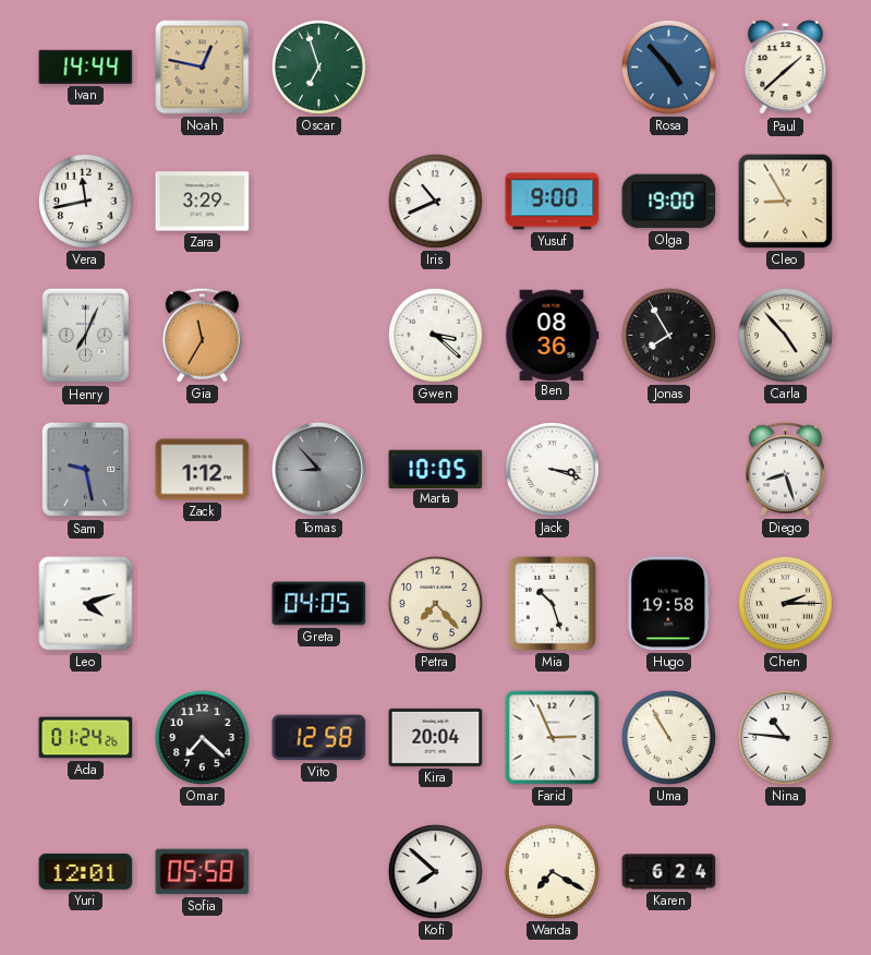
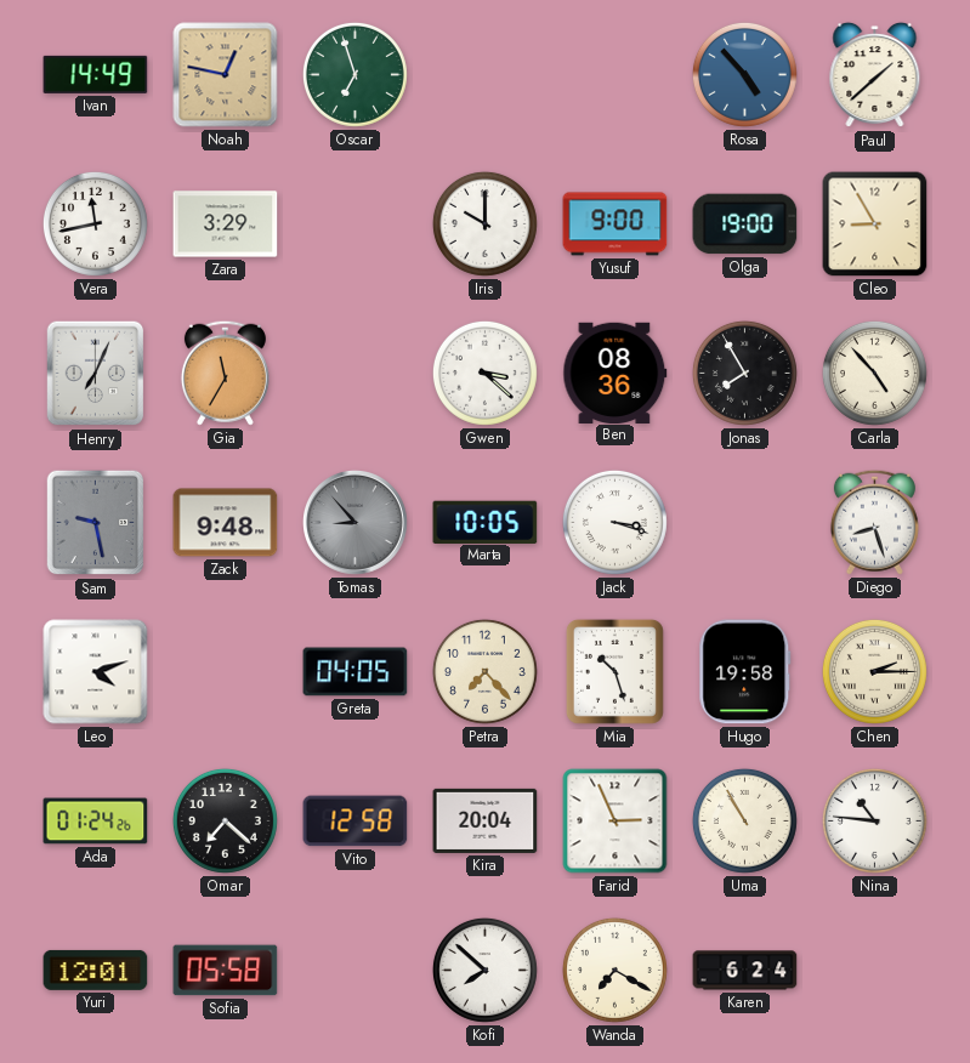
Ivan: 14:44 -> 14:49 (96, 74)
Iris: 10:41 -> 10:00 (484, 223)
Zack: 1:12 -> 9:48 (226, 523)
